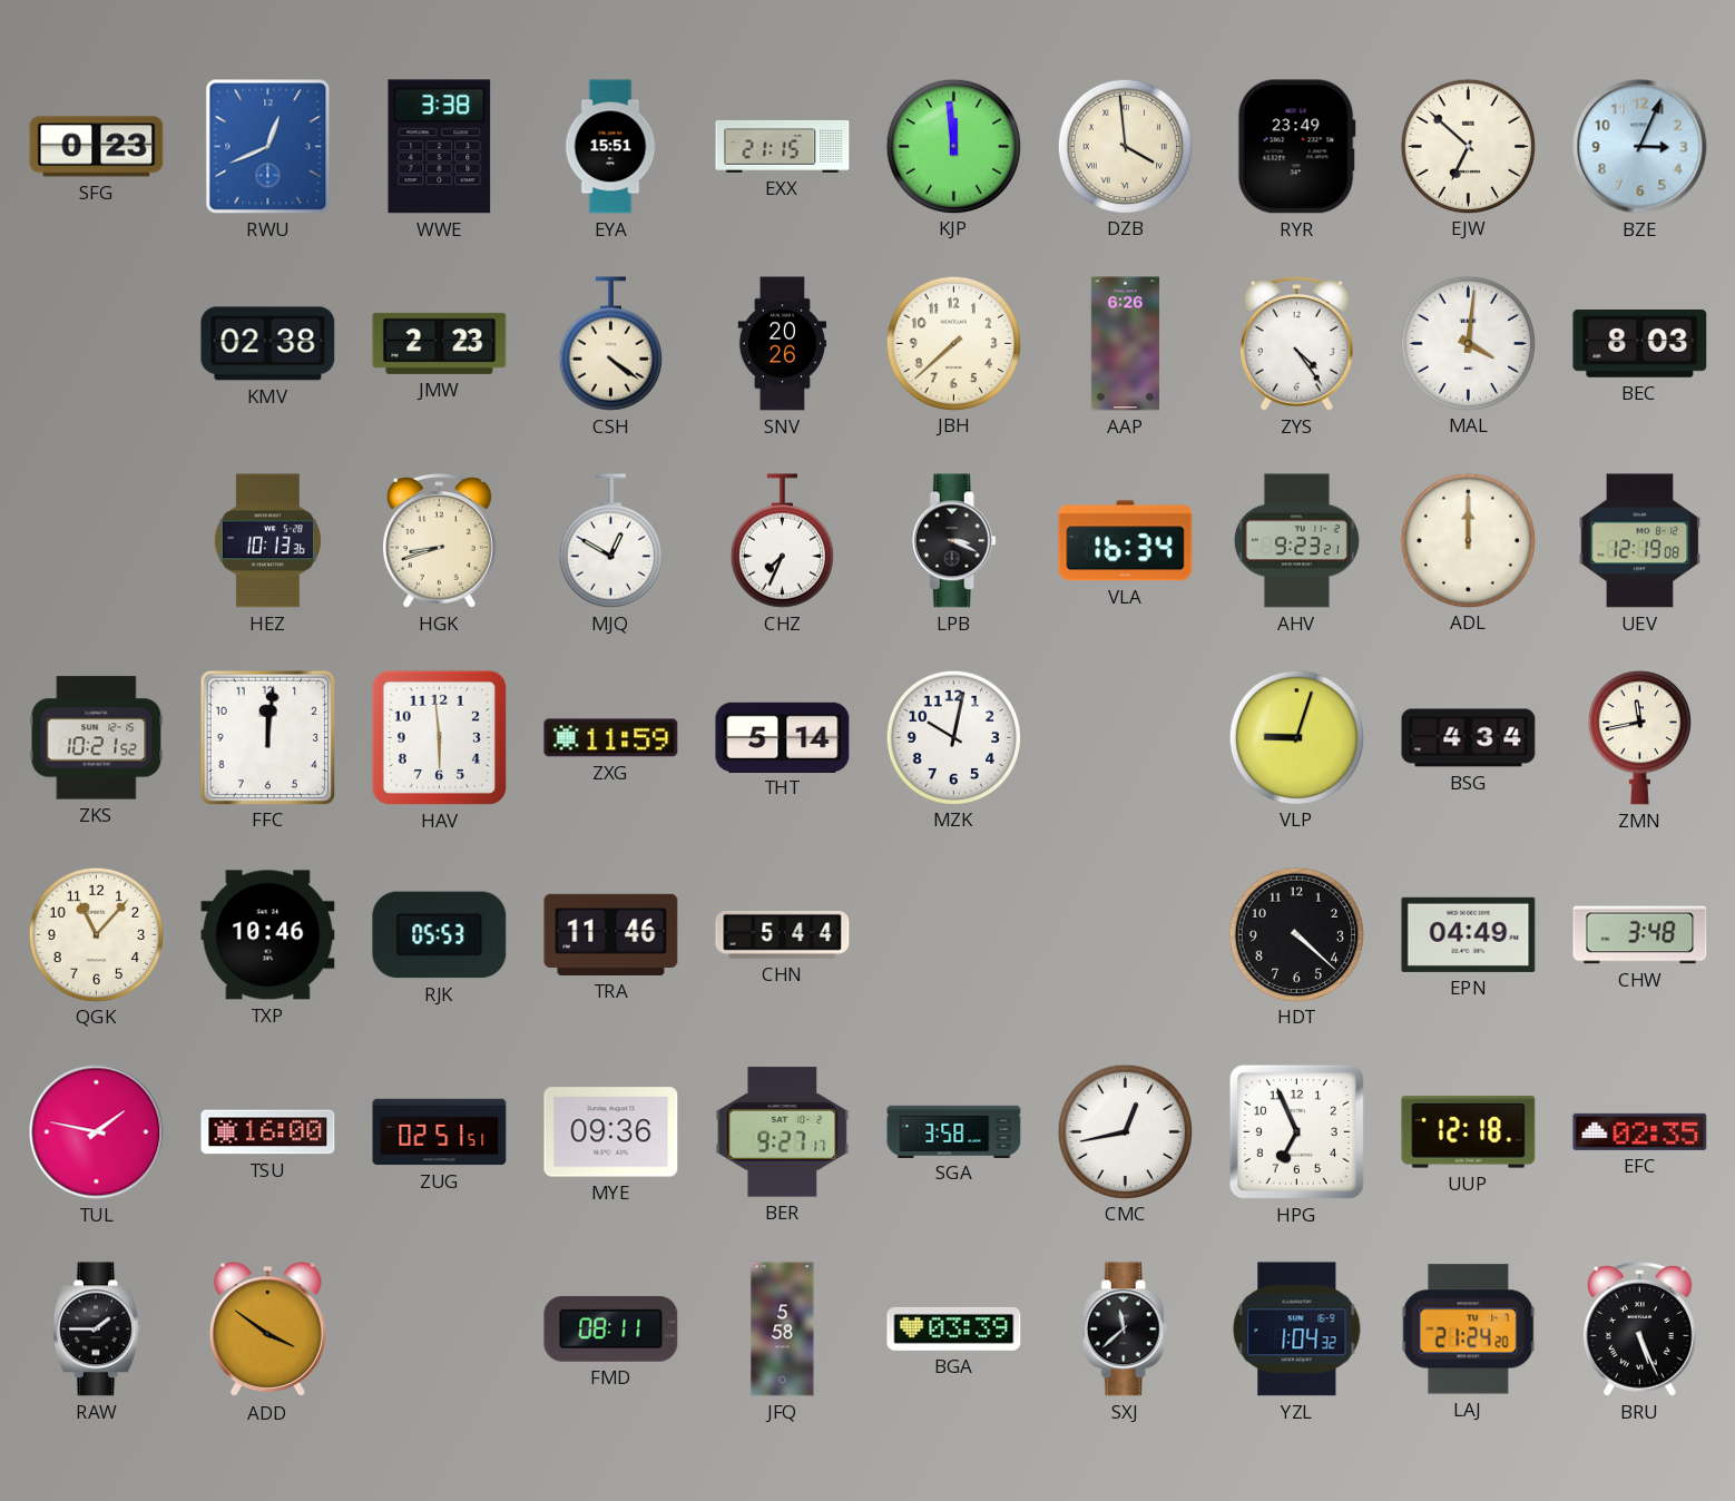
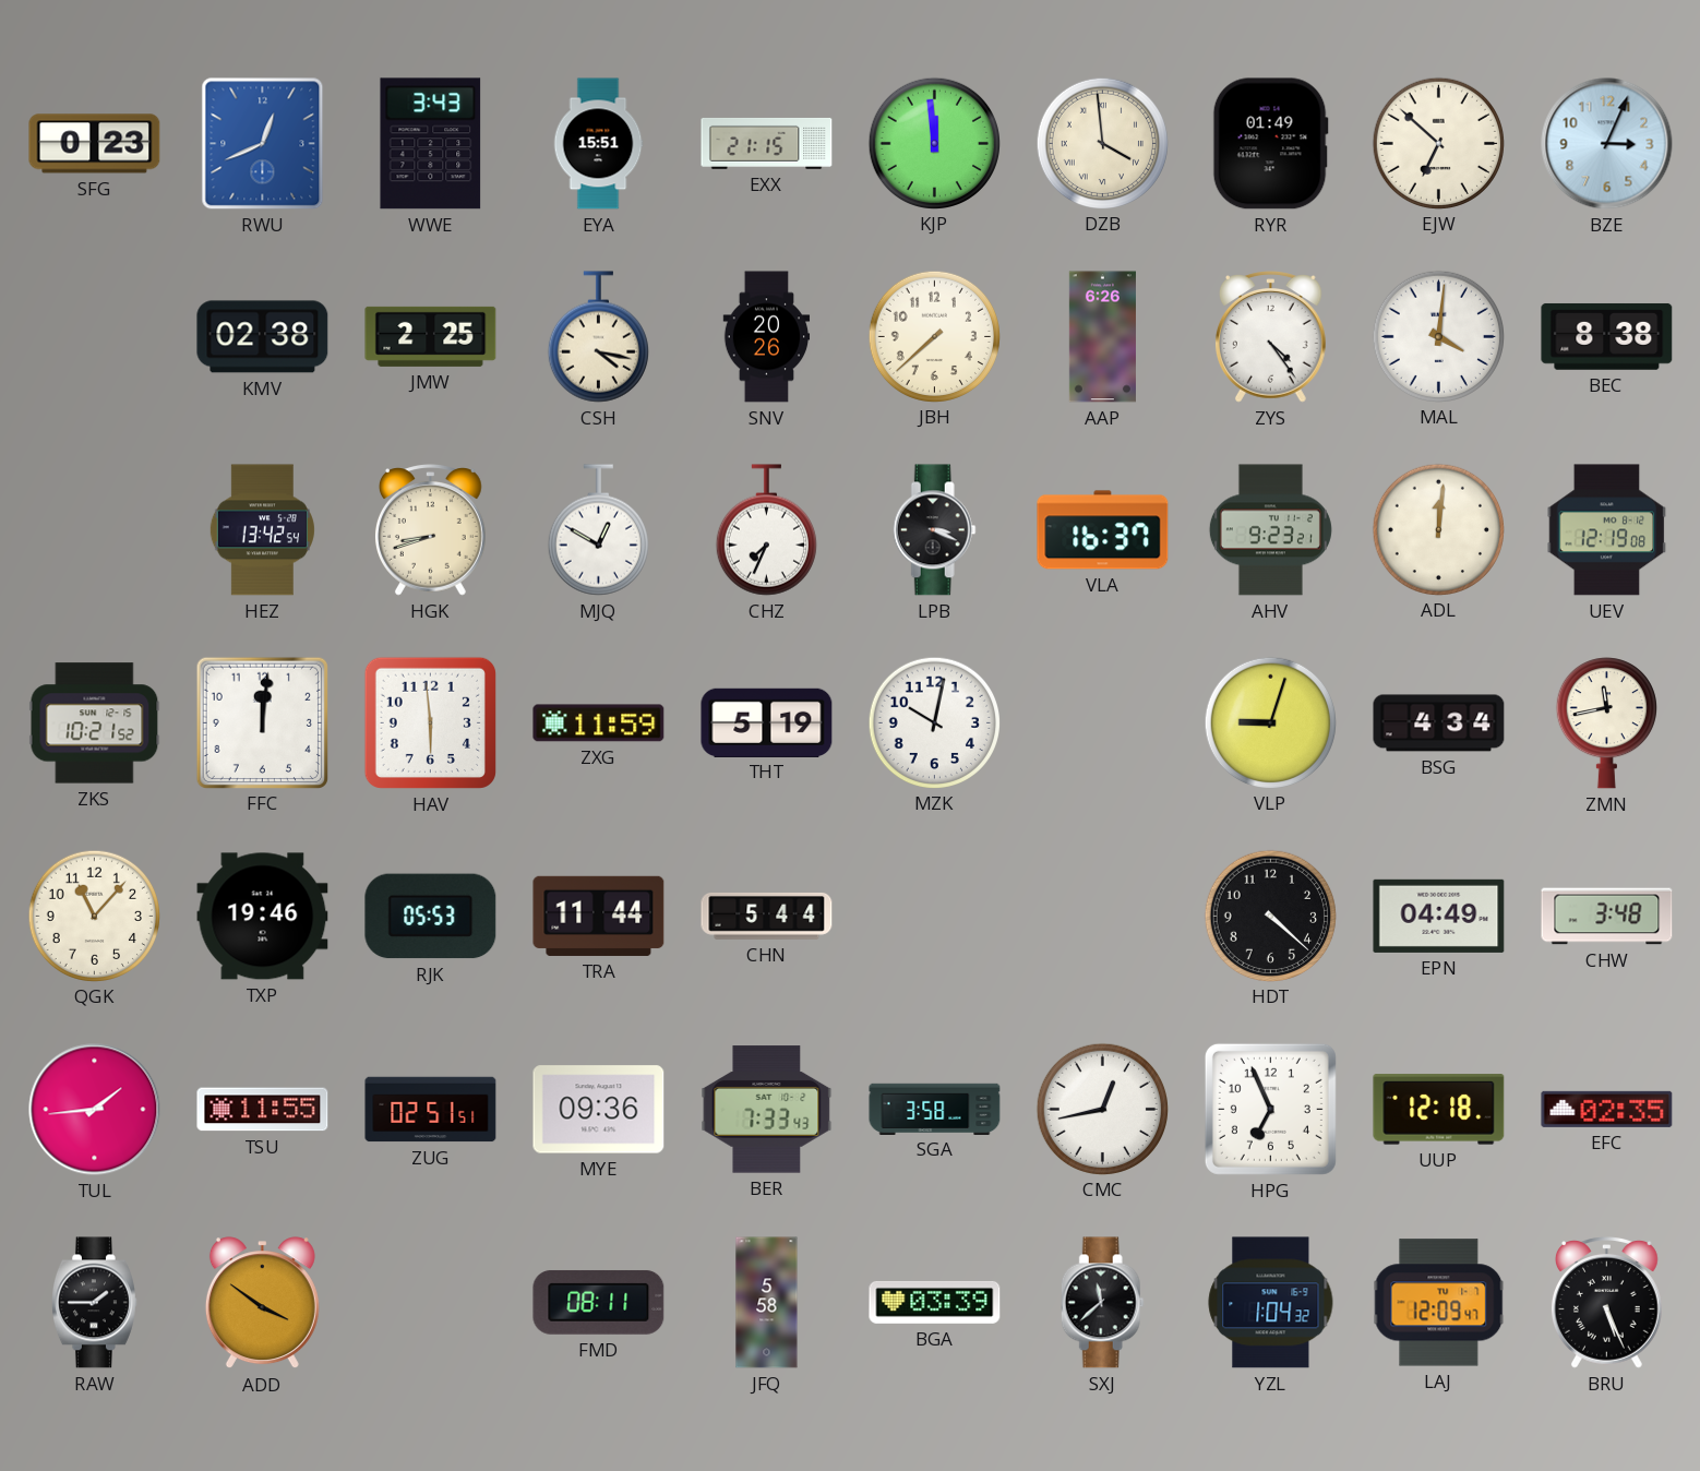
WWE: 3:38 -> 3:43 (431, 144)
RYR: 23:49 -> 01:49 (1270, 144)
JMW: 2:23 -> 2:25 (431, 336)
CSH: 4:21 -> 4:17 (598, 337)
BEC: 8:03 -> 8:38 (1607, 336)
HEZ: 10:13 -> 13:42 (262, 530)
VLA: 16:34 -> 16:37 (1103, 530)
ADL: 12:00 -> 12:01 (1438, 529)
THT: 5:14 -> 5:19 (767, 722)
TXP: 10:46 -> 19:46 (263, 917)
TRA: 11:46 -> 11:44 (599, 916)
TUL: 1:47 -> 1:44 (95, 1110)
TSU: 16:00 -> 11:55 (263, 1110)
BER: 9:27 -> 7:33 (767, 1110)
LAJ: 21:24 -> 12:09 (1439, 1303)
